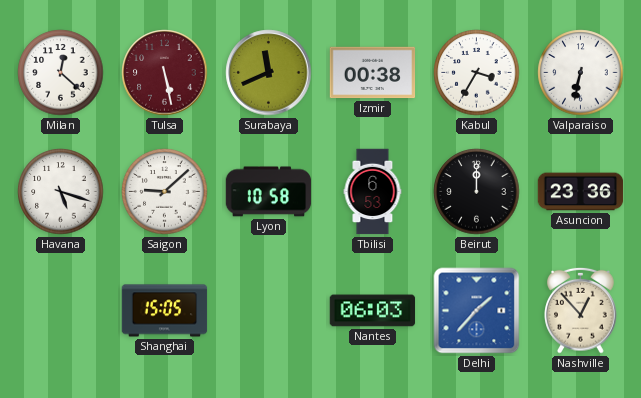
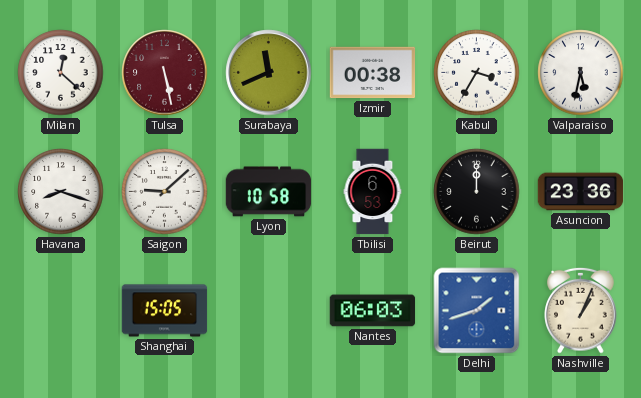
Valparaiso: 6:32 -> 5:32 (581, 73)
Havana: 5:18 -> 8:18 (61, 192)
Delhi: 1:37 -> 1:42 (477, 311)
Nashville: 12:53 -> 1:04 (581, 310)
